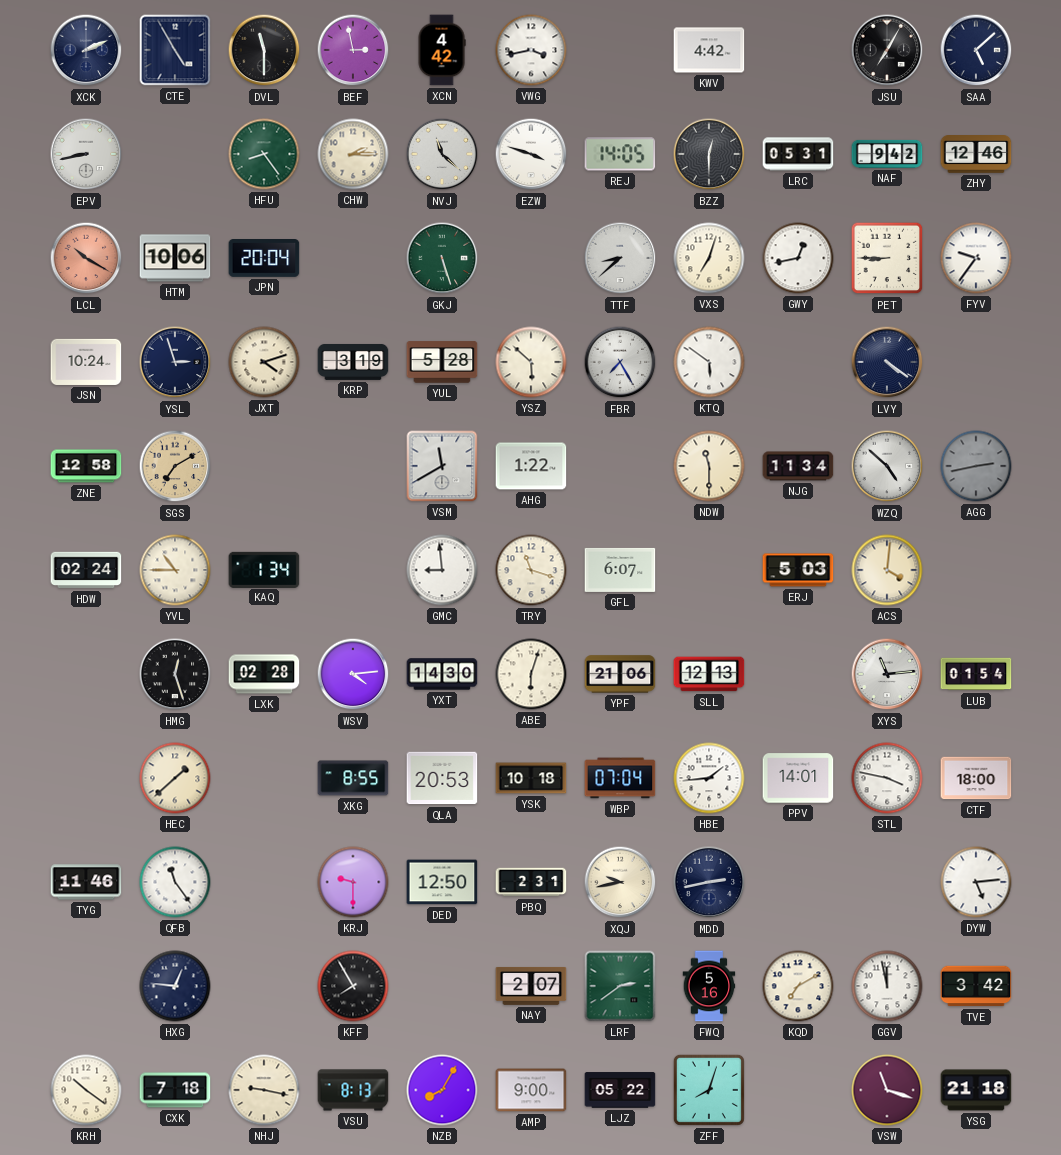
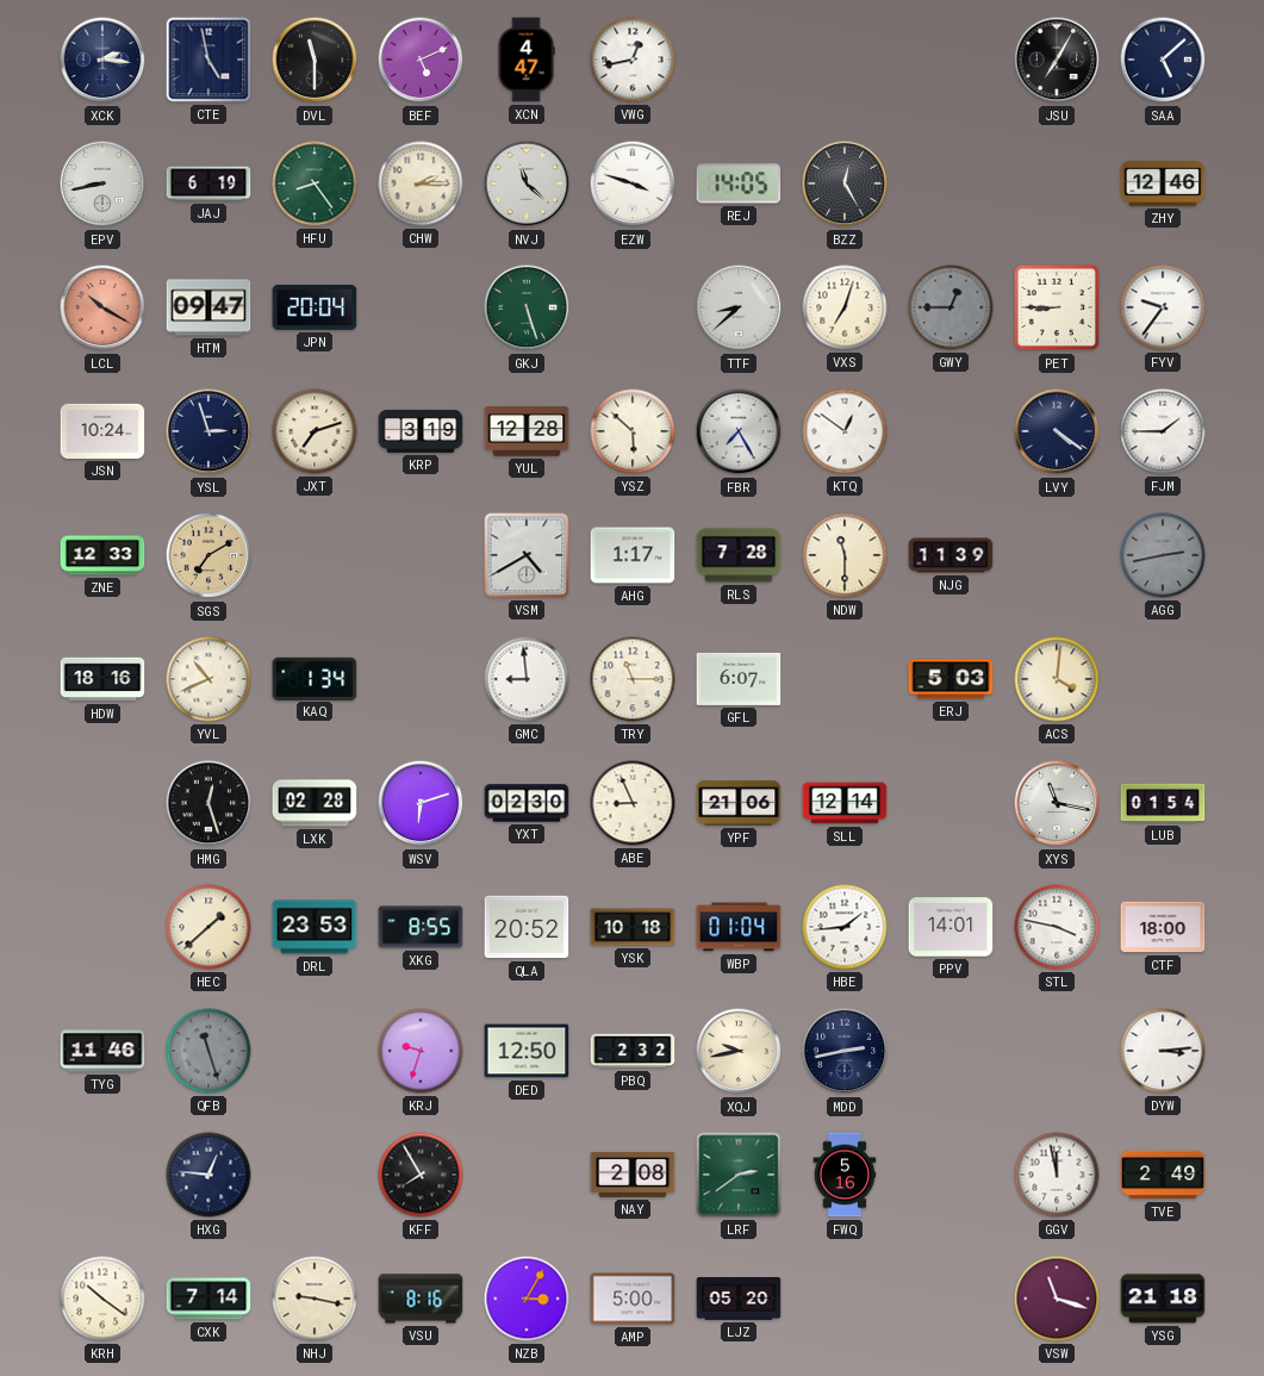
XCK: 2:11 -> 2:16 (102, 60)
CTE: 4:55 -> 4:58 (208, 60)
BEF: 2:58 -> 5:11 (421, 60)
XCN: 4:42 -> 4:47 (527, 60)
VWG: 3:43 -> 12:43 (633, 60)
KWV: 4:42 -> none (709, 50)
JAJ: none -> 6:19 (208, 183)
BZZ: 12:30 -> 12:25 (845, 183)
LRC: 05:31 -> none (798, 154)
NAF: 9:42 -> none (887, 154)
HTM: 10:06 -> 09:47 (208, 307)
GWY: 12:43 -> 12:45 (951, 307)
GWY dial: white -> grey (951, 307)
JXT: 4:12 -> 7:12 (315, 431)
YUL: 5:28 -> 12:28 (527, 431)
KTQ: 5:51 -> 12:51 (845, 431)
FJM: none -> 1:45 (1163, 431)
ZNE: 12:58 -> 12:33 (102, 555)
VSM: 11:40 -> 4:40 (527, 555)
AHG: 1:22 -> 1:17 (633, 555)
RLS: none -> 7:28 (739, 555)
NJG: 11:34 -> 11:39 (951, 555)
WZQ: 4:52 -> none (887, 466)
HDW: 02:24 -> 18:16 (102, 679)
YVL: 10:45 -> 10:41 (208, 679)
TRY: 11:18 -> 11:15 (633, 679)
WSV: 4:14 -> 6:12 (421, 803)
YXT: 14:30 -> 02:30 (527, 803)
ABE: 6:03 -> 8:56 (633, 803)
SLL: 12:13 -> 12:14 (845, 803)
XYS: 11:14 -> 11:17 (1057, 803)
DRL: none -> 23:53 (315, 927)
QLA: 20:53 -> 20:52 (527, 927)
WBP: 07:04 -> 01:04 (739, 927)
QFB: 11:24 -> 11:27 (208, 1051)
QFB dial: white -> grey (208, 1051)
KRJ: 9:30 -> 9:33 (421, 1051)
PBQ: 2:31 -> 2:32 (633, 1051)
DYW: 5:14 -> 3:14 (1163, 1051)
NAY: 2:07 -> 2:08 (633, 1175)
KQD: 7:10 -> none (798, 986)
TVE: 3:42 -> 2:49 (1163, 1175)
CXK: 7:18 -> 7:14 (208, 1299)
VSU: 8:13 -> 8:16 (421, 1299)
NZB: 8:05 -> 3:05 (527, 1299)
AMP: 9:00 -> 5:00 (633, 1299)
LJZ: 05:22 -> 05:20 (739, 1299)
ZFF: 8:03 -> none (709, 1090)
